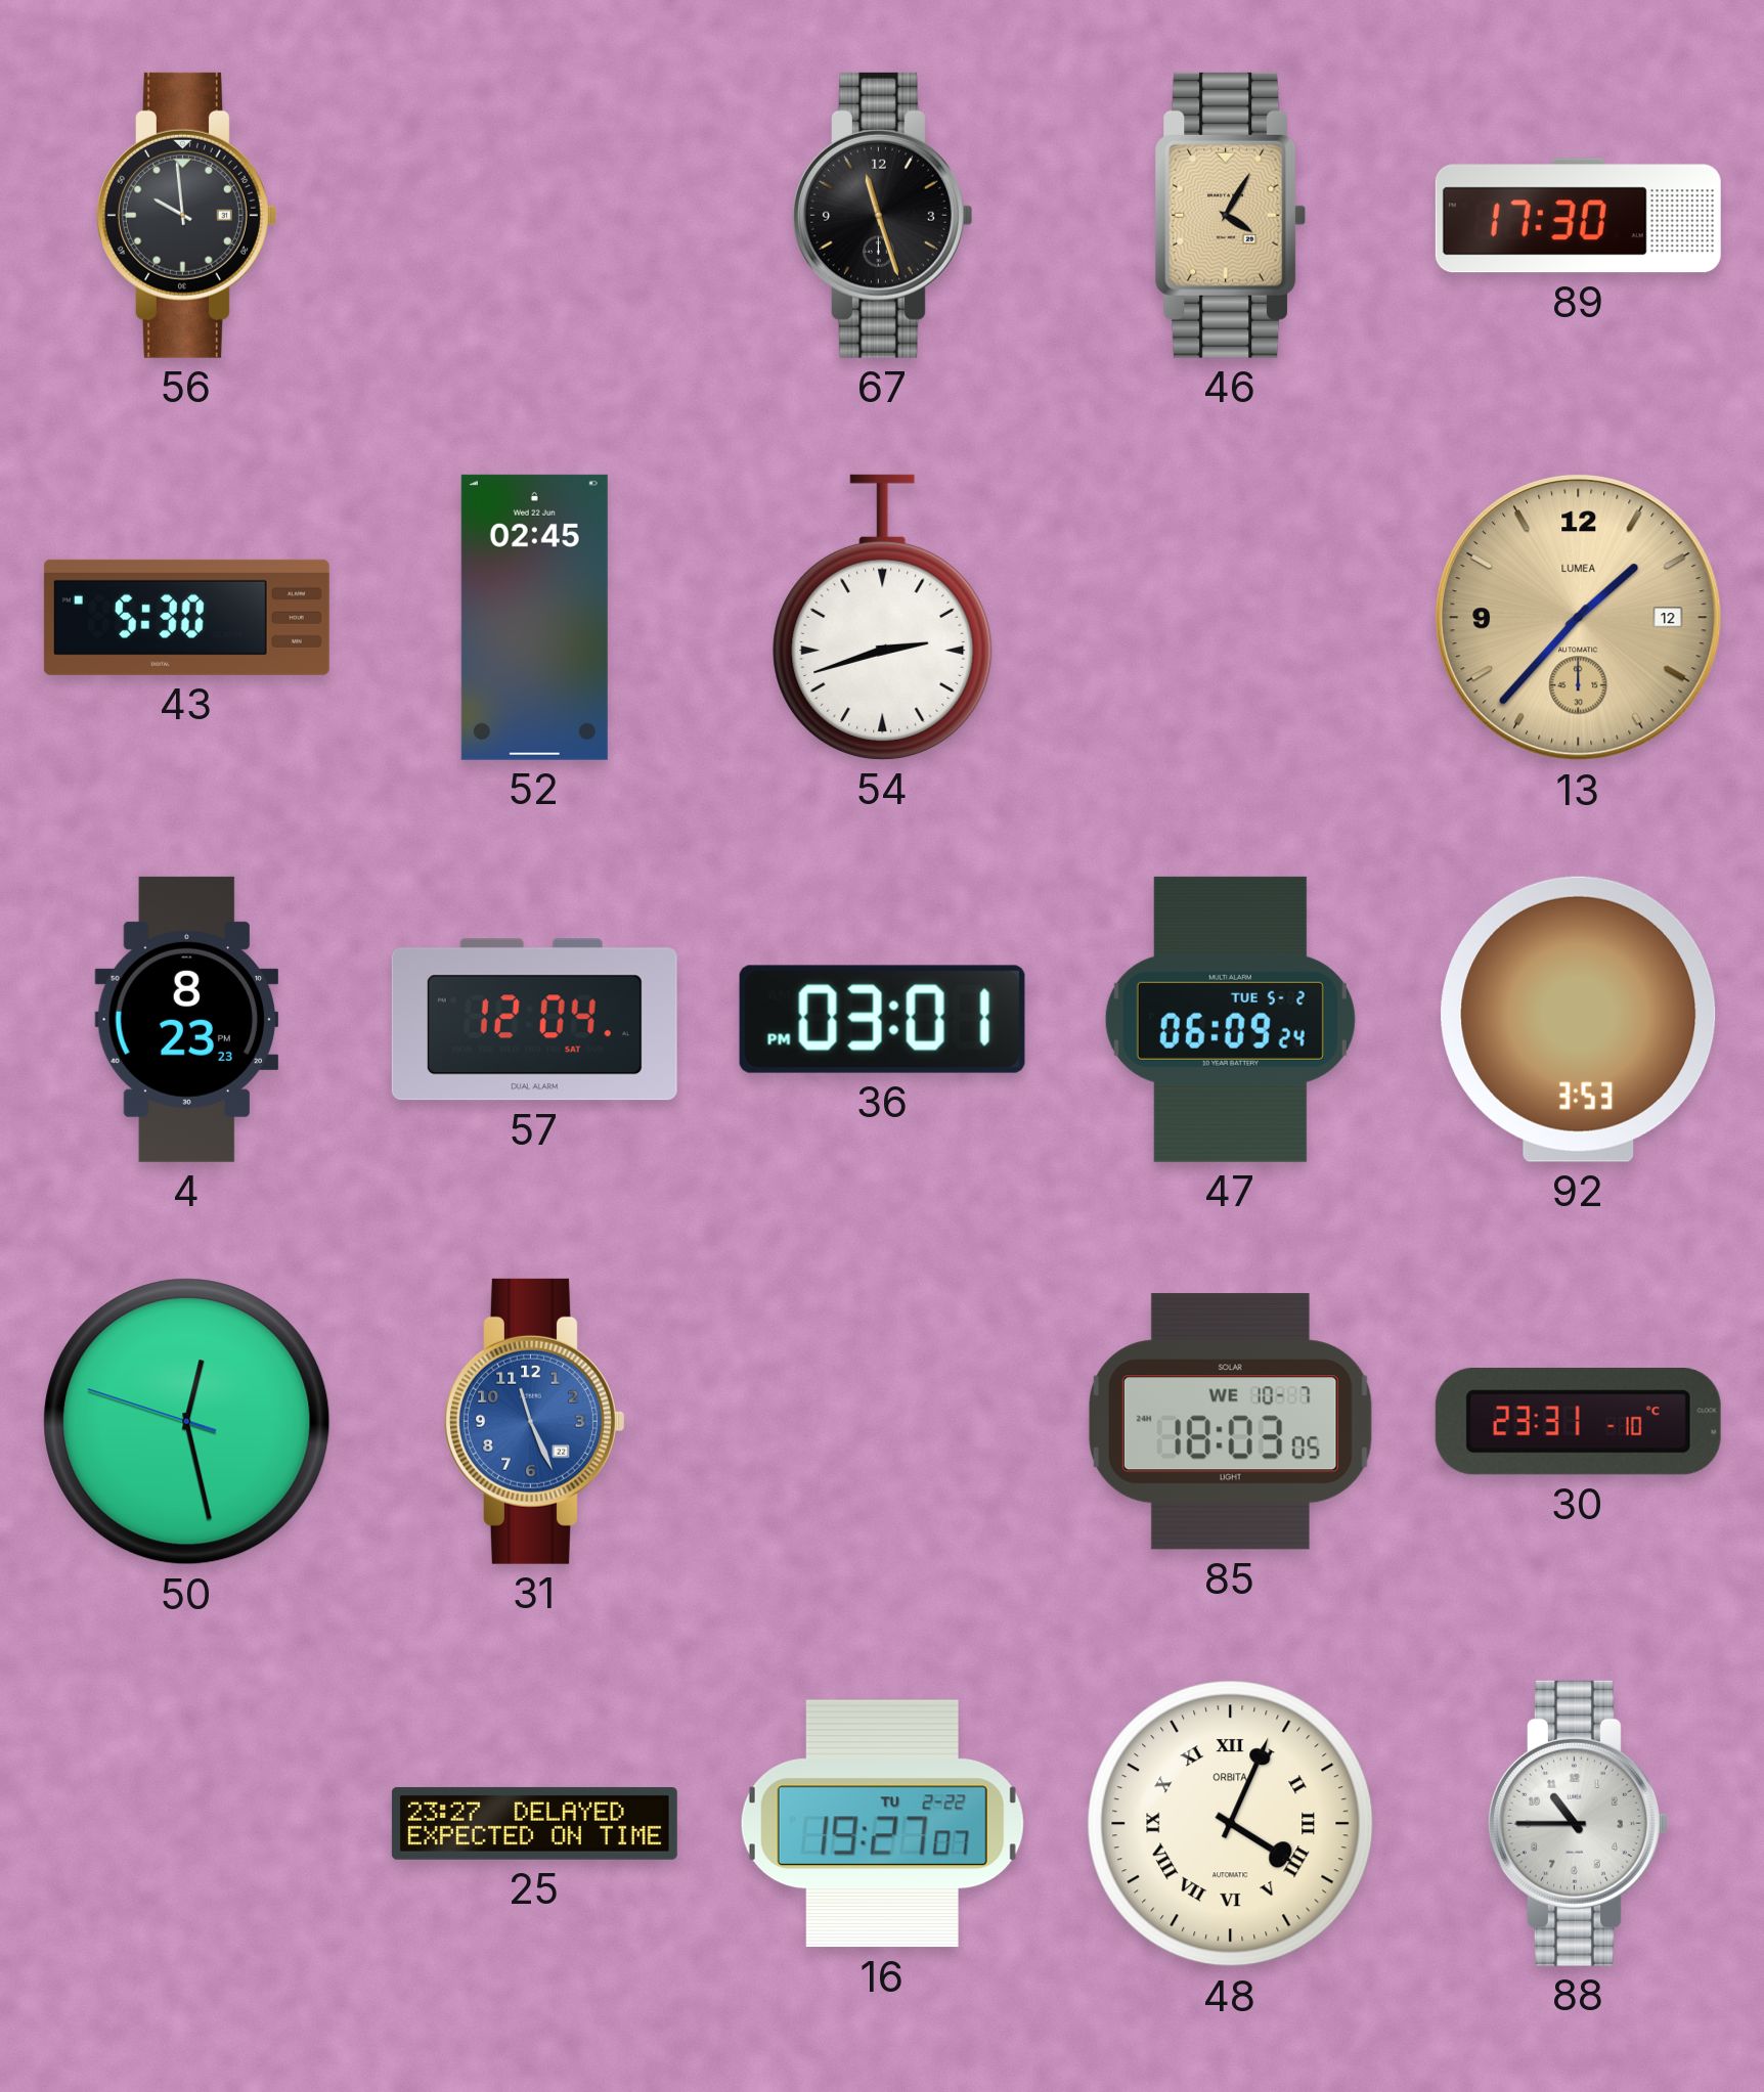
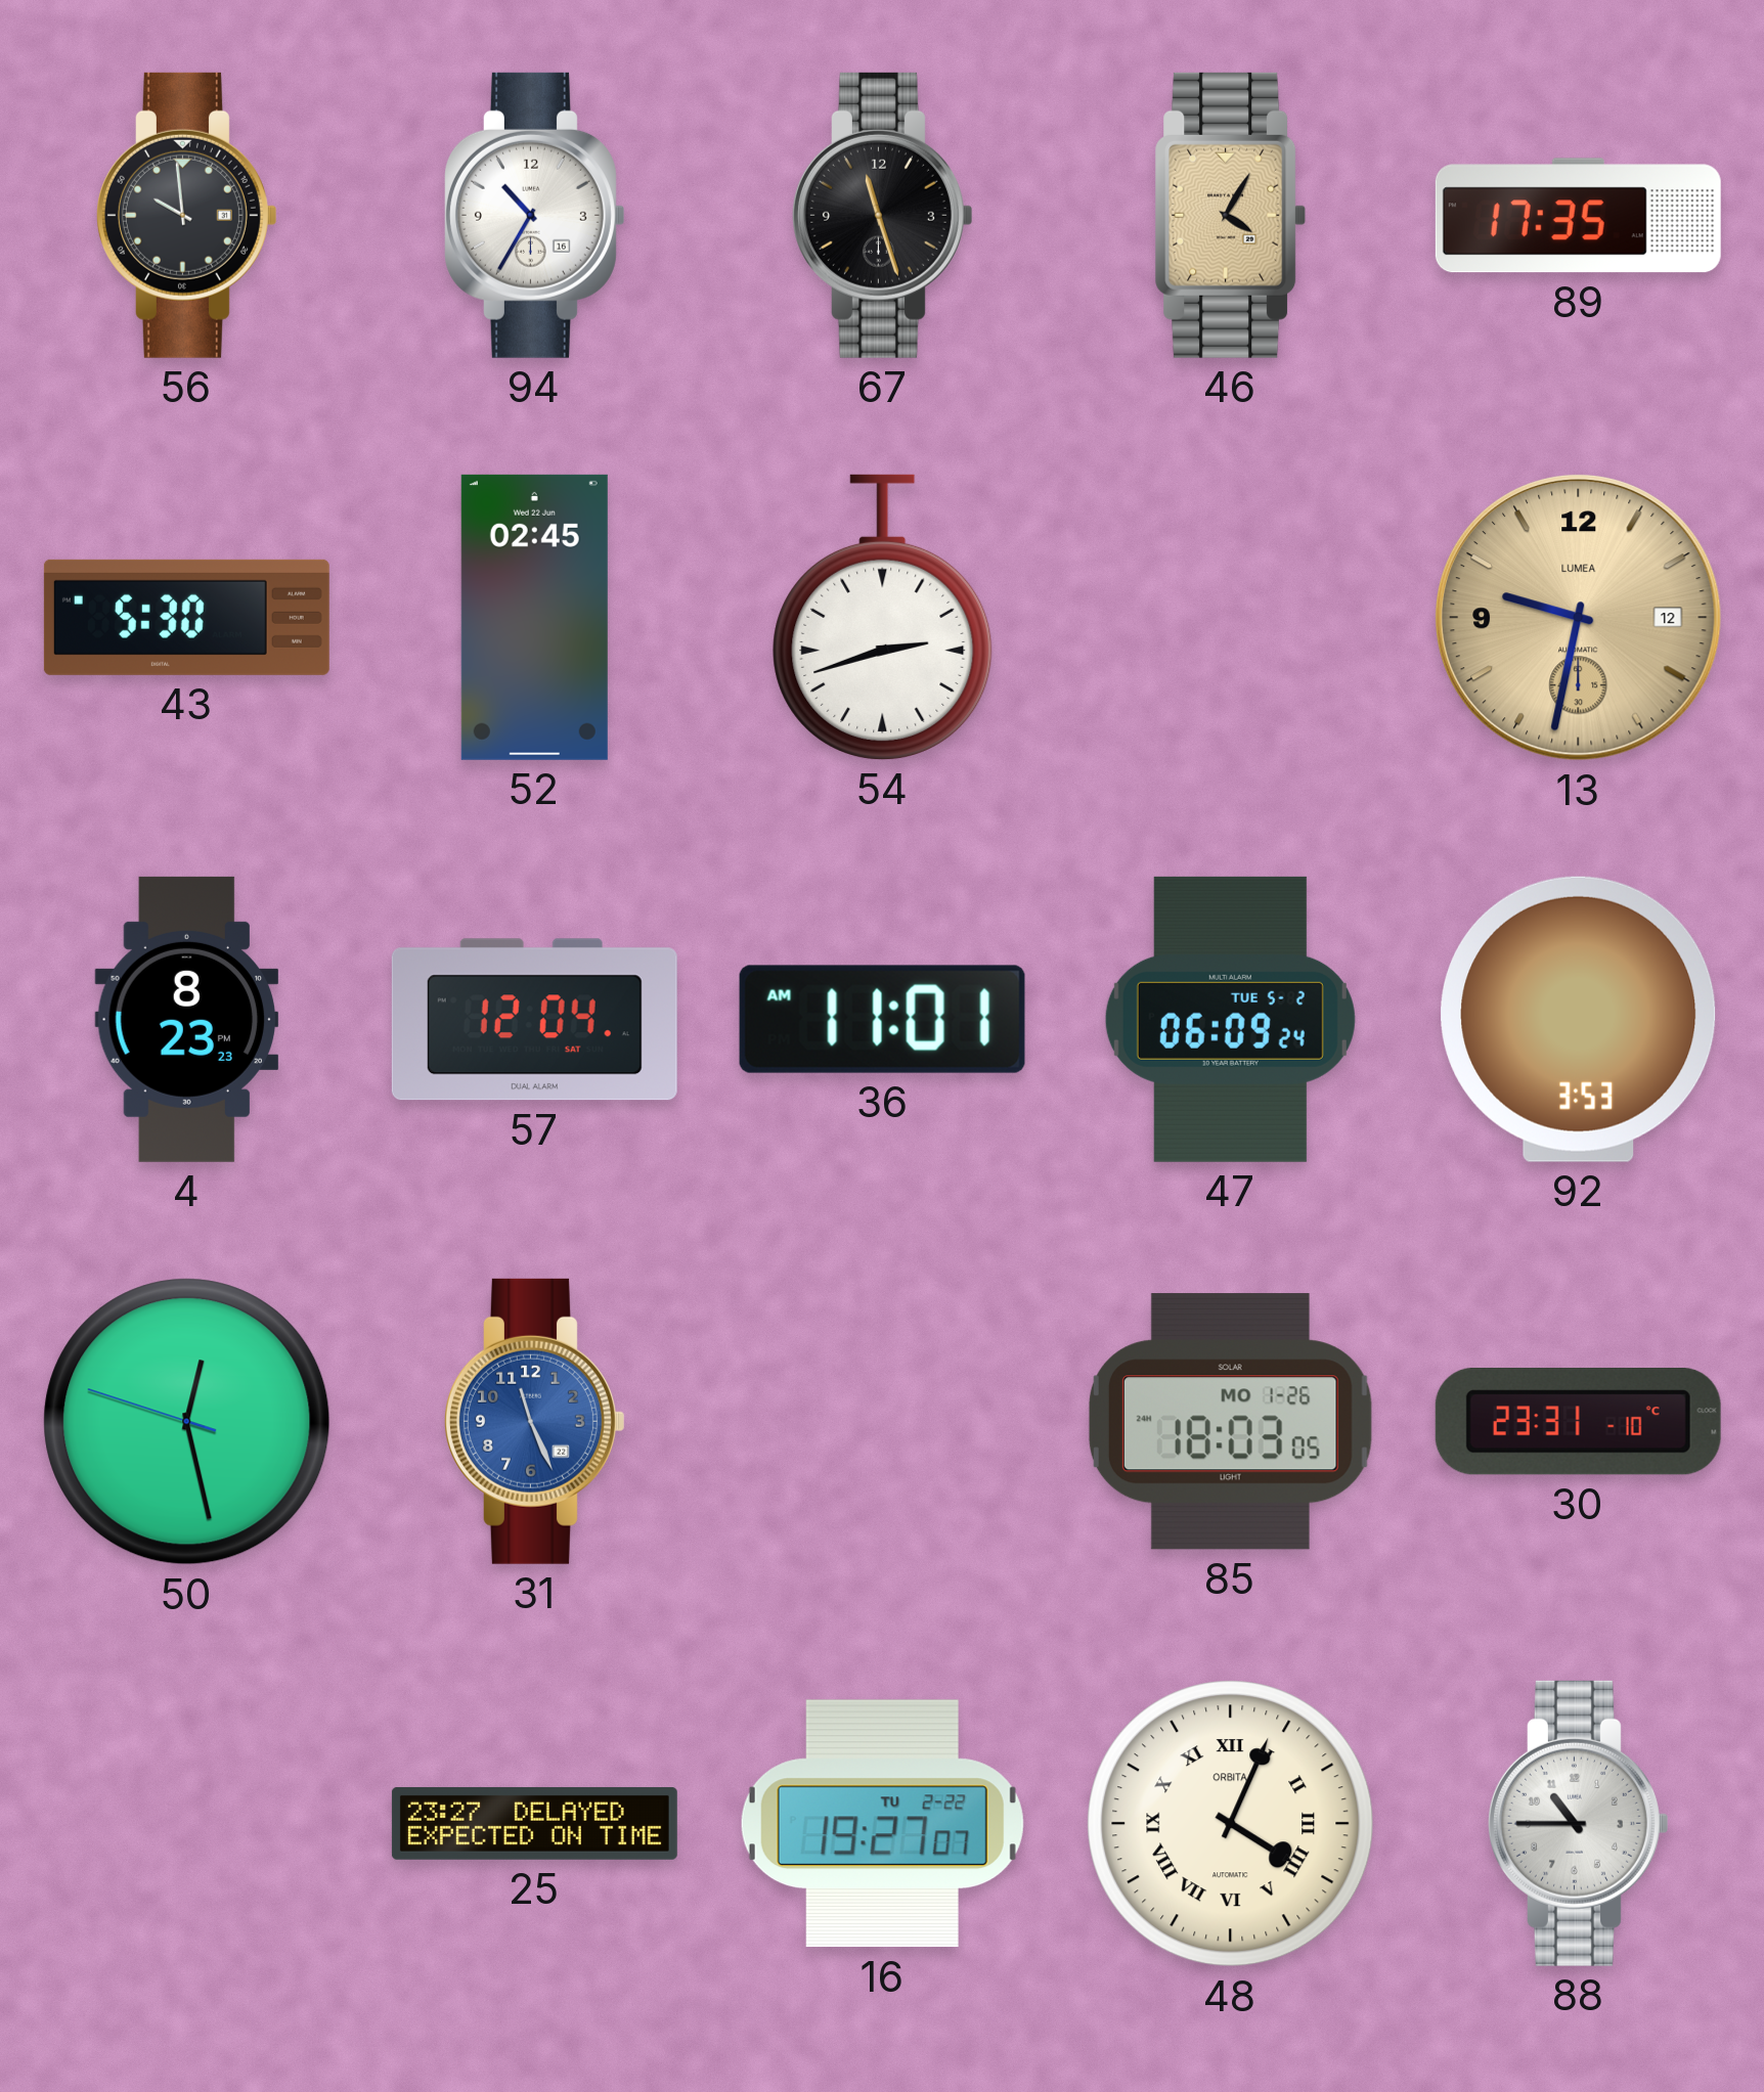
94: none -> 10:35 (534, 215)
89: 17:30 -> 17:35 (1578, 216)
13: 1:37 -> 9:32 (1579, 618)
36: 03:01 -> 11:01 (882, 1019)
85 date: WE 10-7 -> MO 1-26 (1230, 1422)
